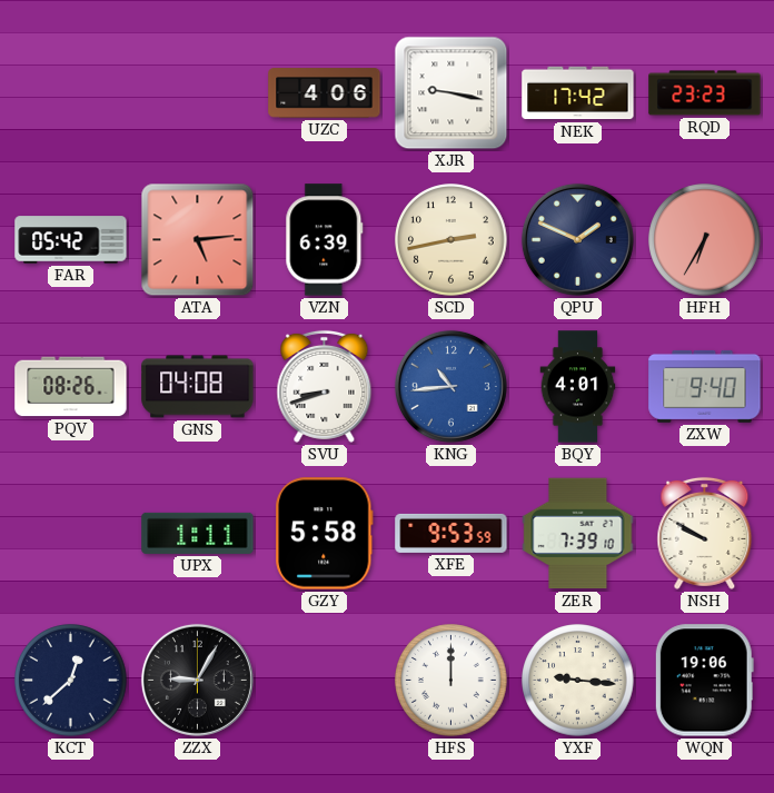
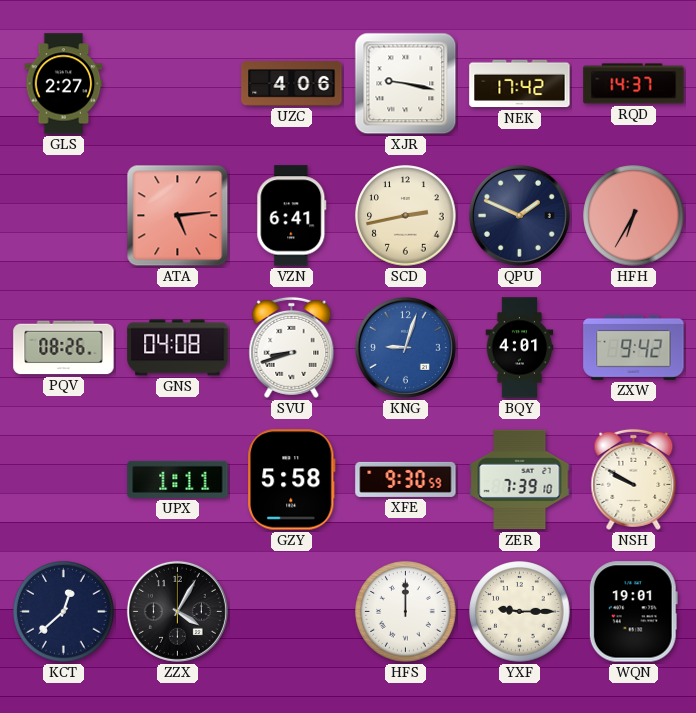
GLS: none -> 2:27 (64, 84)
RQD: 23:23 -> 14:37 (634, 84)
FAR: 05:42 -> none (71, 240)
VZN: 6:39 -> 6:41 (292, 216)
KNG: 10:44 -> 9:03 (405, 347)
ZXW: 9:40 -> 9:42 (634, 347)
XFE: 9:53 -> 9:30 (406, 479)
ZZX: 9:05 -> 4:05 (177, 611)
YXF: 9:16 -> 9:15 (520, 612)
WQN: 19:06 -> 19:01 (633, 612)
